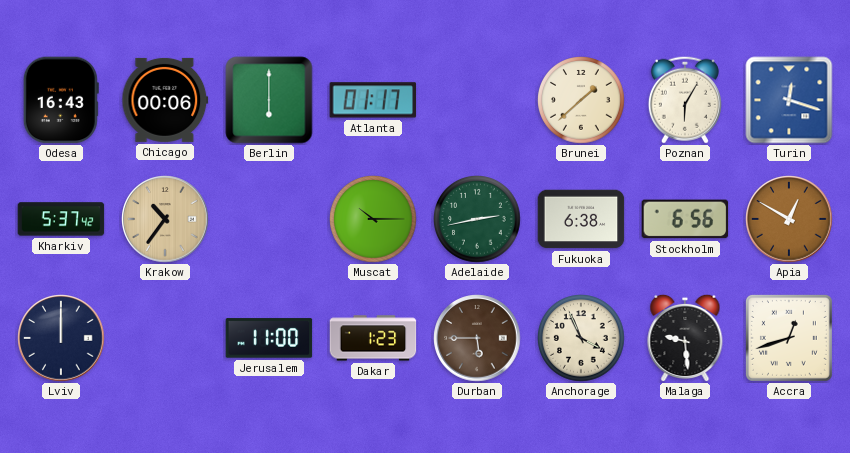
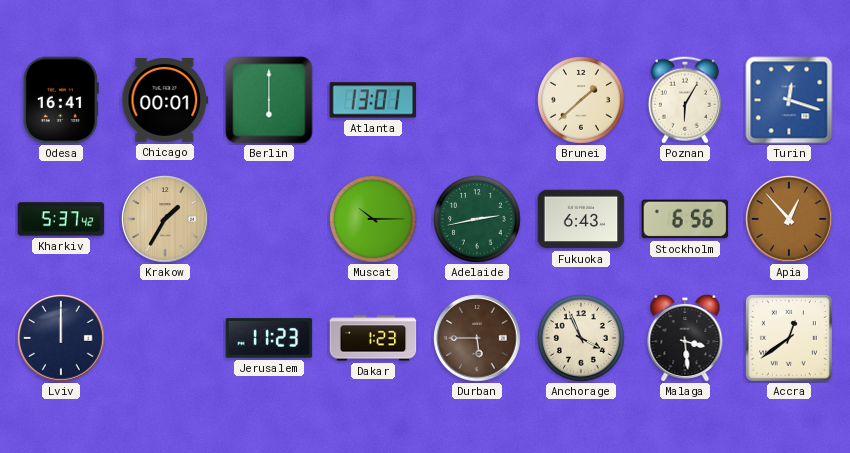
Odesa: 16:43 -> 16:41 (61, 100)
Chicago: 00:06 -> 00:01 (165, 100)
Atlanta: 01:17 -> 13:01 (373, 100)
Krakow: 10:36 -> 1:35 (165, 219)
Fukuoka: 6:38 -> 6:43 (581, 219)
Apia: 12:50 -> 12:53 (789, 219)
Jerusalem: 11:00 -> 11:23 (269, 338)
Malaga: 9:29 -> 3:29 (685, 338)
Accra: 12:42 -> 12:39 (789, 338)
